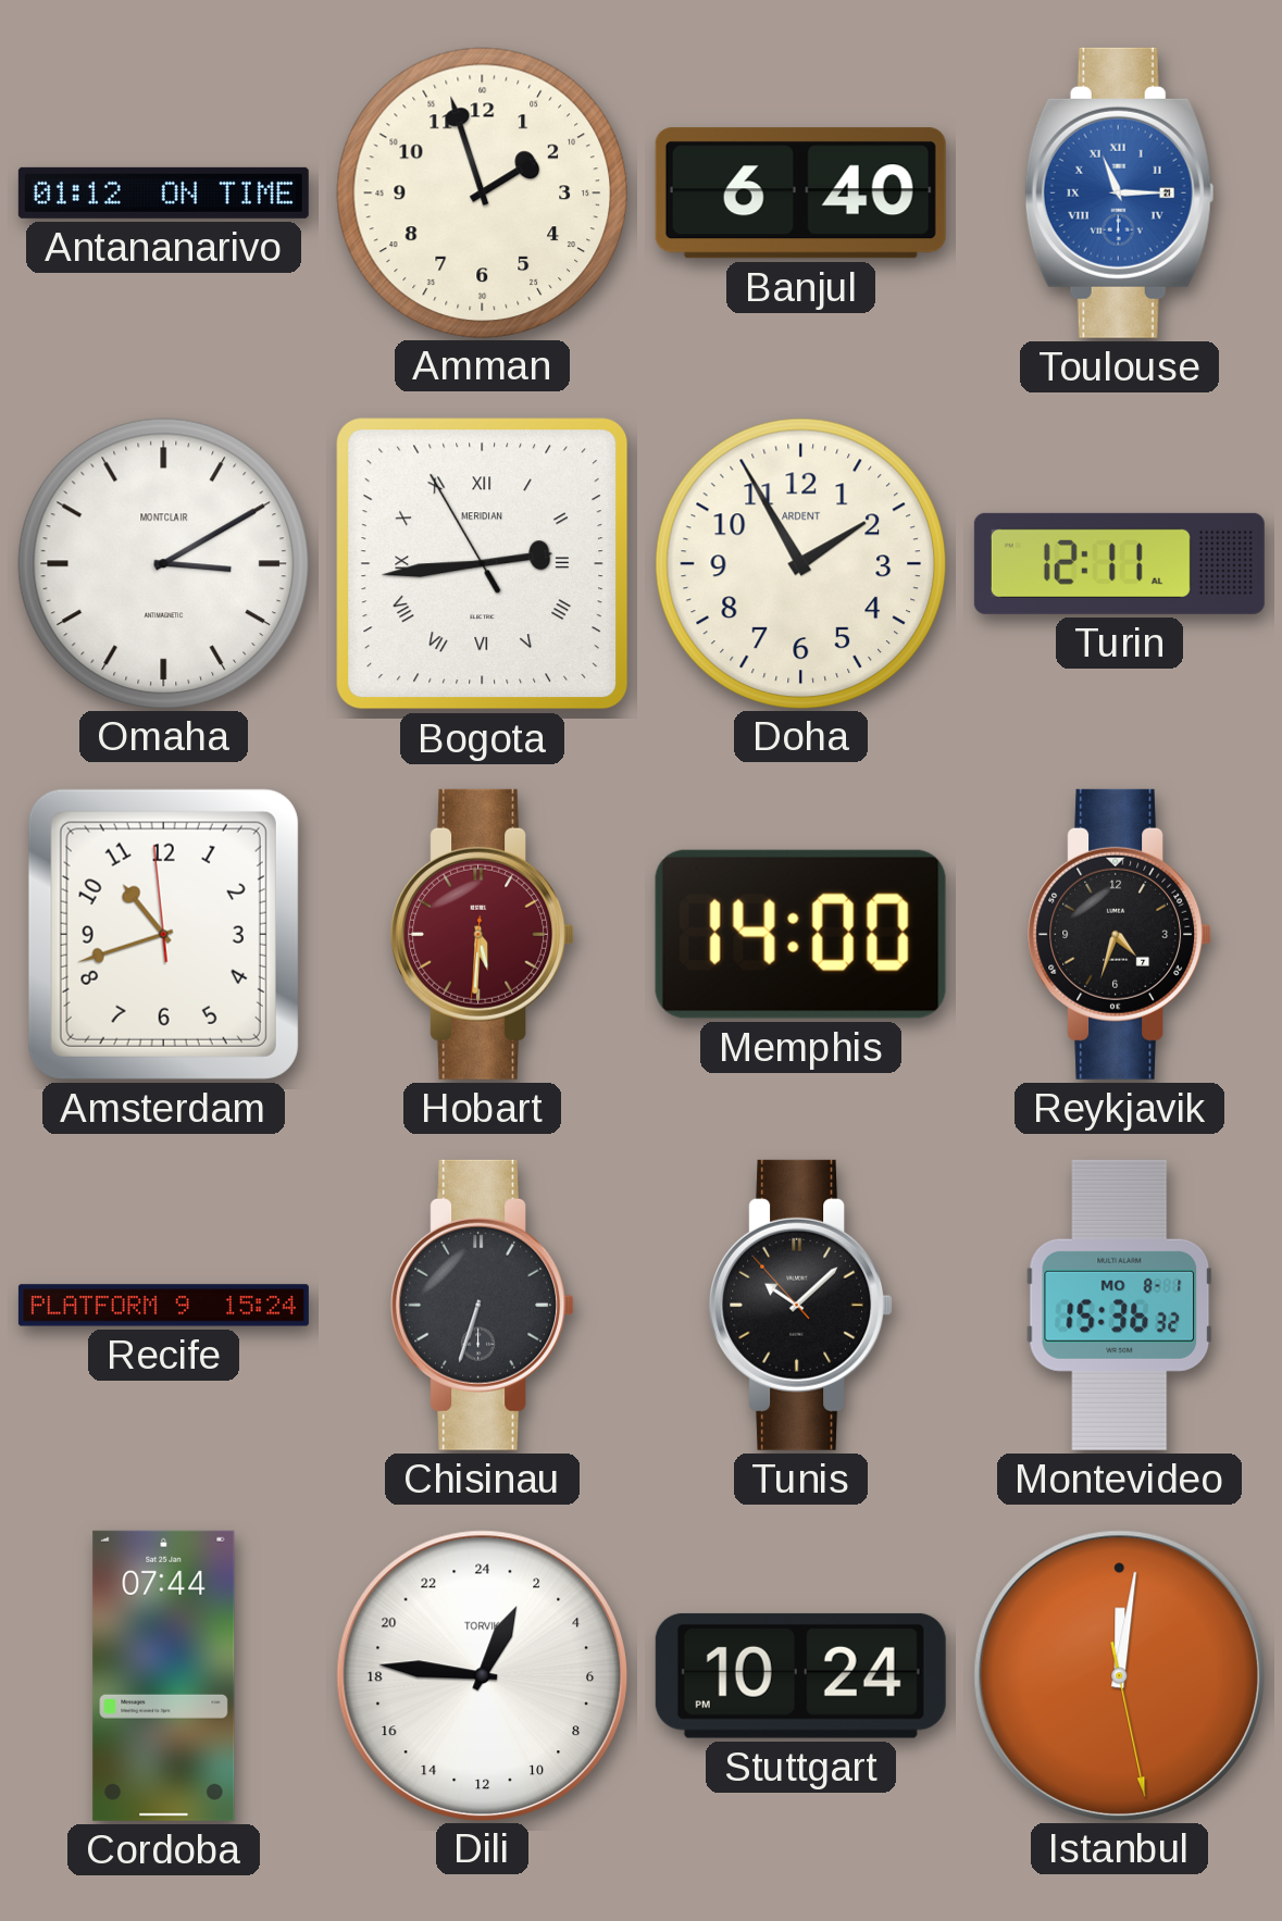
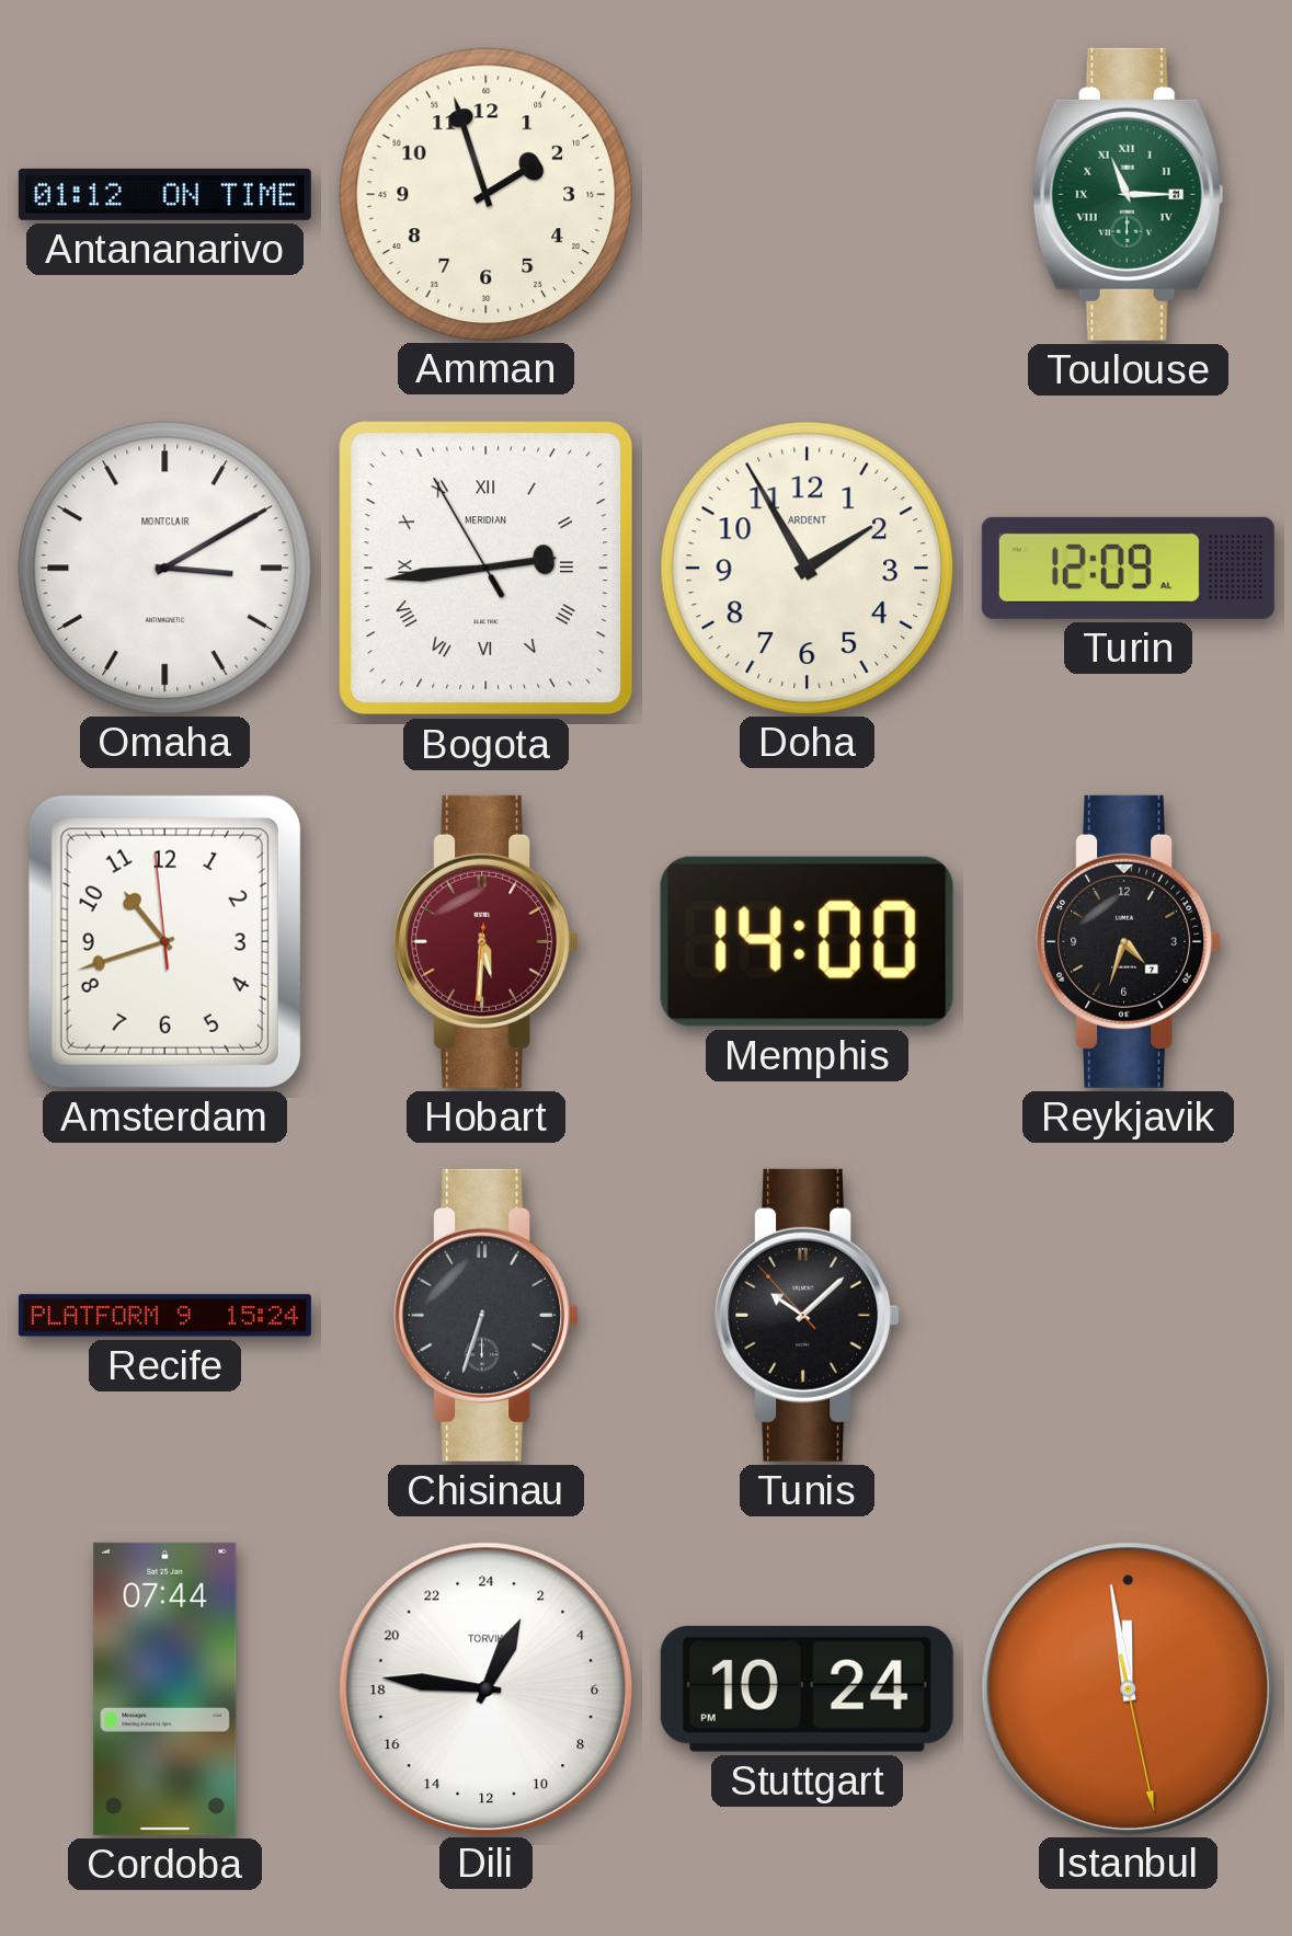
Banjul: 6:40 -> none (800, 194)
Toulouse dial: blue -> green (1128, 194)
Turin: 12:11 -> 12:09 (1128, 568)
Montevideo: 15:36 -> none (1120, 1305)
Istanbul: 12:01 -> 11:58 (1128, 1688)
